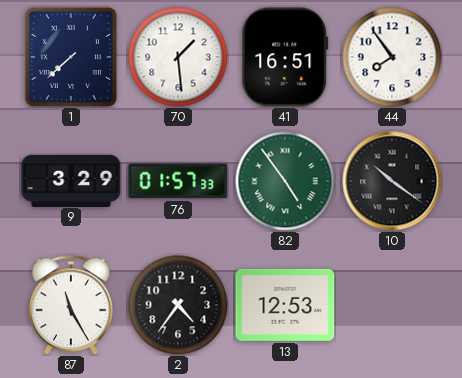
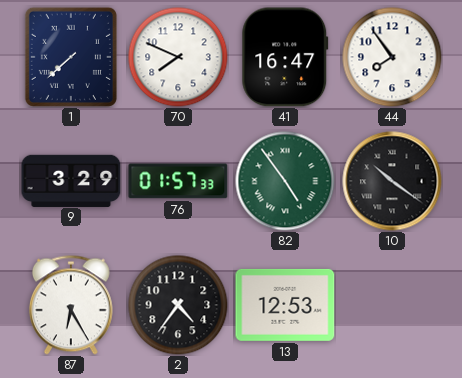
70: 1:29 -> 7:49 (178, 57)
41: 16:51 -> 16:47 (285, 57)
87: 11:25 -> 6:25 (71, 305)
